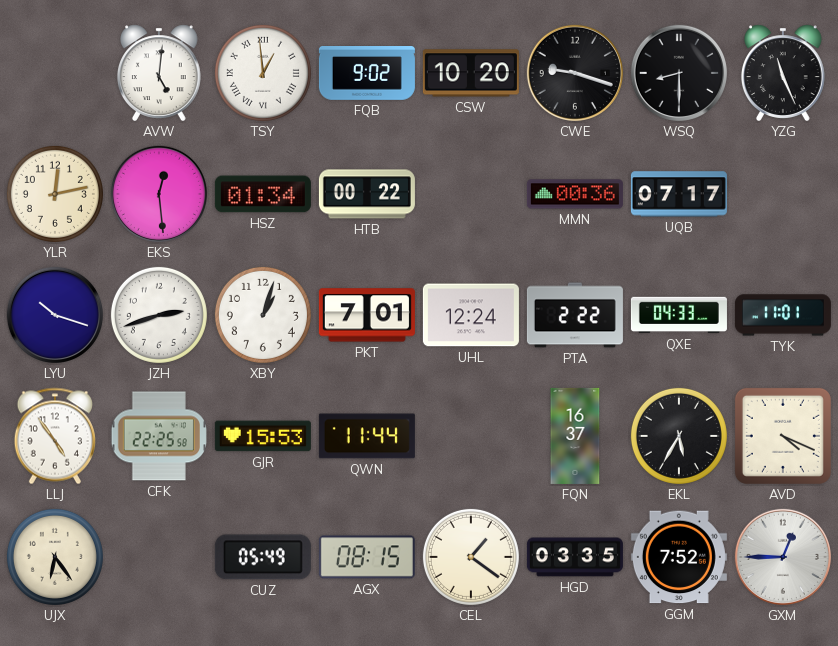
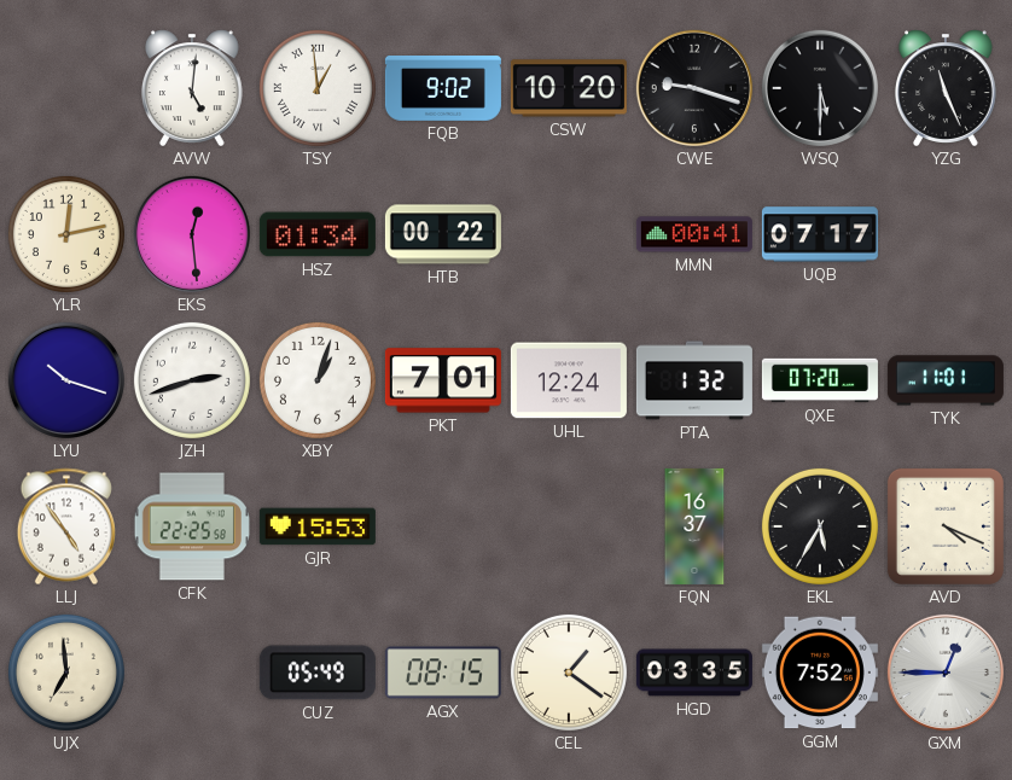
WSQ: 8:30 -> 5:30 (820, 88)
MMN: 00:36 -> 00:41 (694, 234)
PTA: 2:22 -> 1:32 (694, 380)
QXE: 04:33 -> 07:20 (820, 380)
QWN: 11:44 -> none (367, 436)
UJX: 6:24 -> 6:59 (66, 673)
